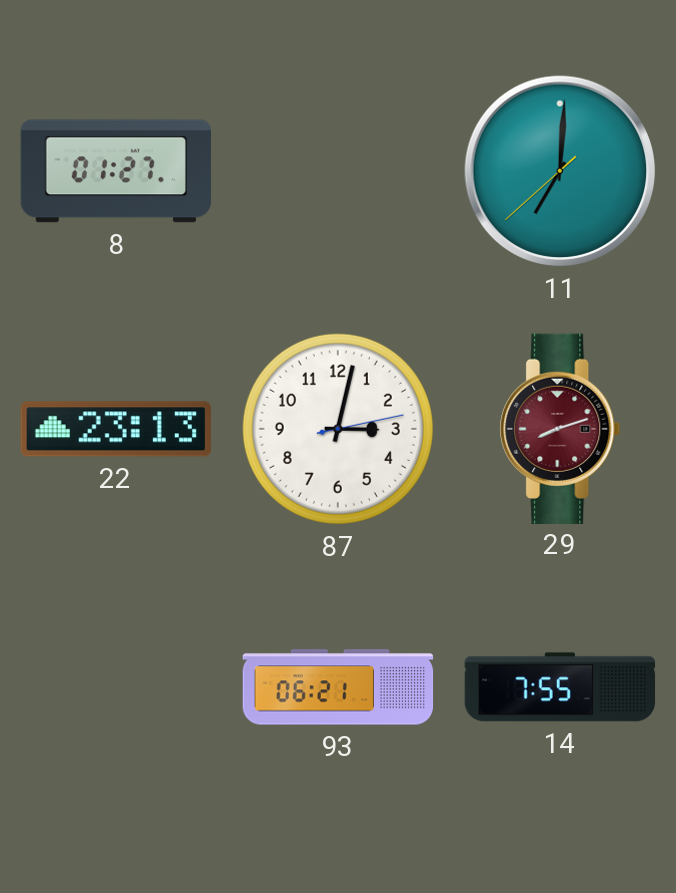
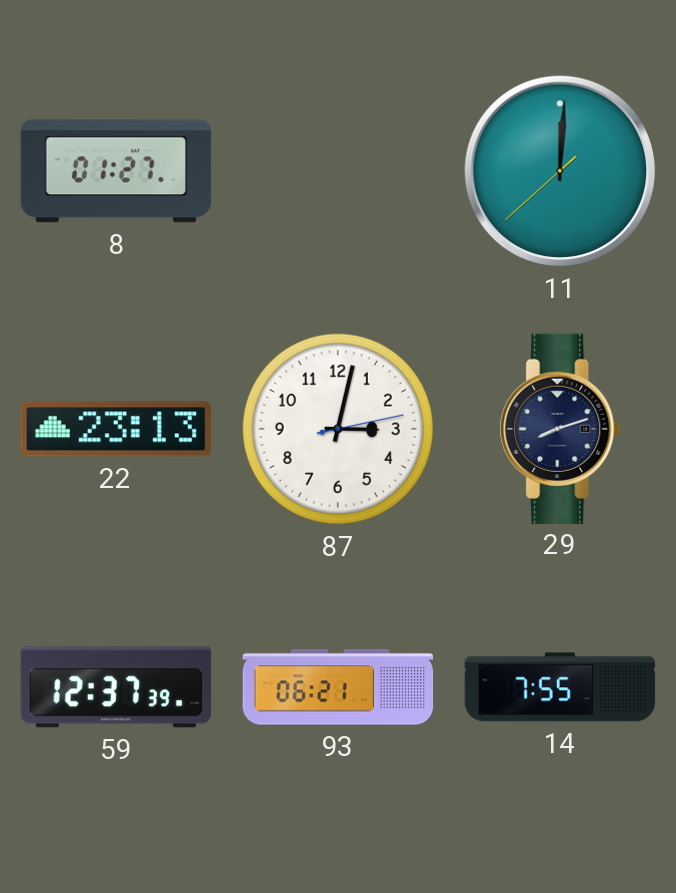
11: 7:00 -> 12:00 (560, 171)
29 dial: burgundy -> navy (560, 428)
59: none -> 12:37 (115, 687)
